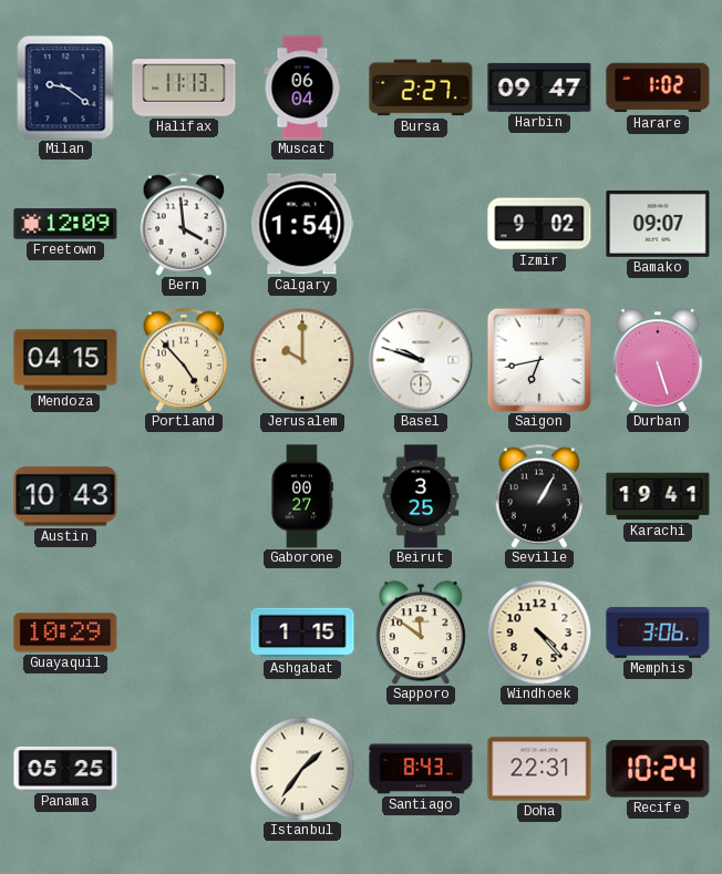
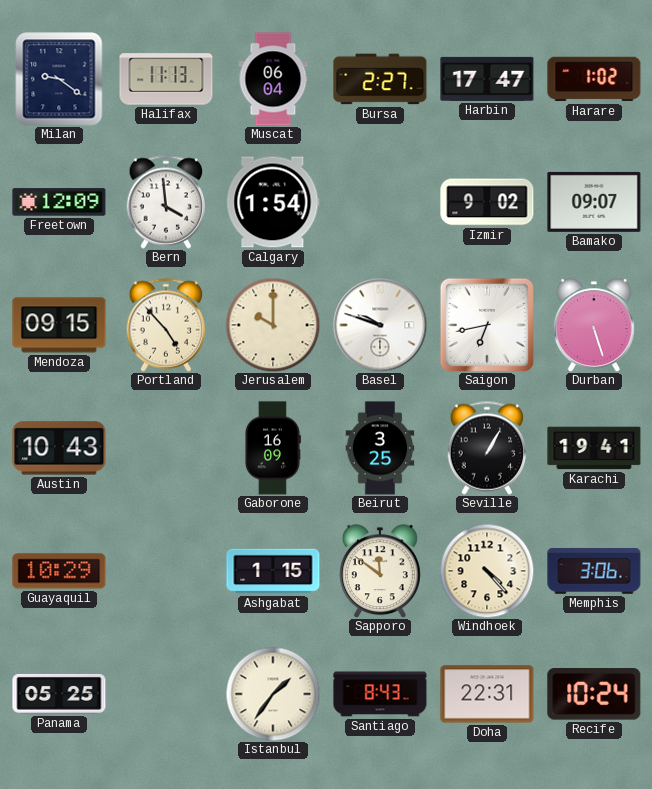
Harbin: 09:47 -> 17:47 (487, 79)
Mendoza: 04:15 -> 09:15 (59, 325)
Gaborone: 00:27 -> 16:09 (272, 448)
